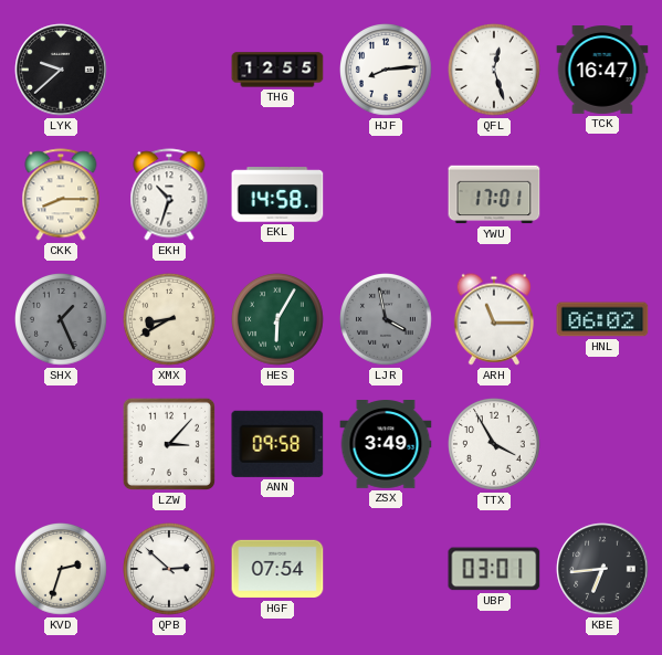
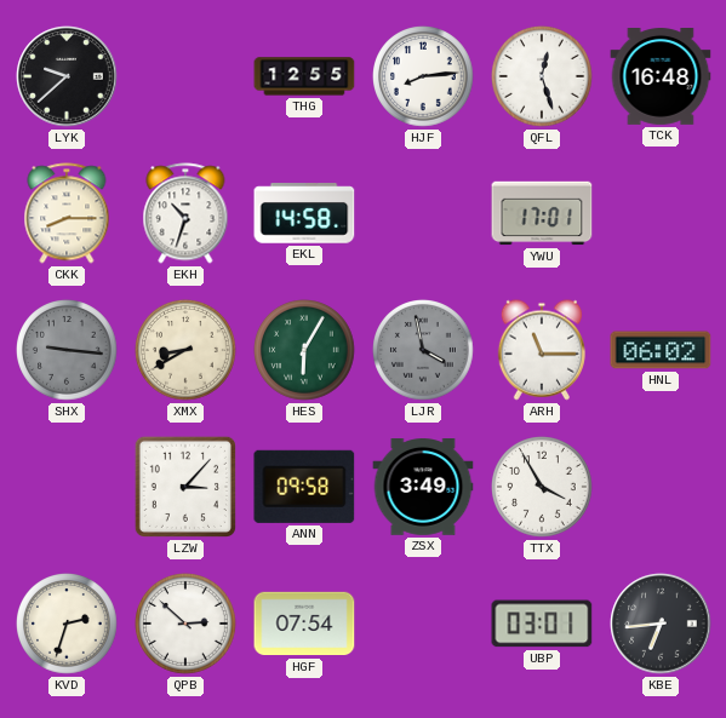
TCK: 16:47 -> 16:48 (661, 77)
SHX: 1:26 -> 9:16 (68, 351)
